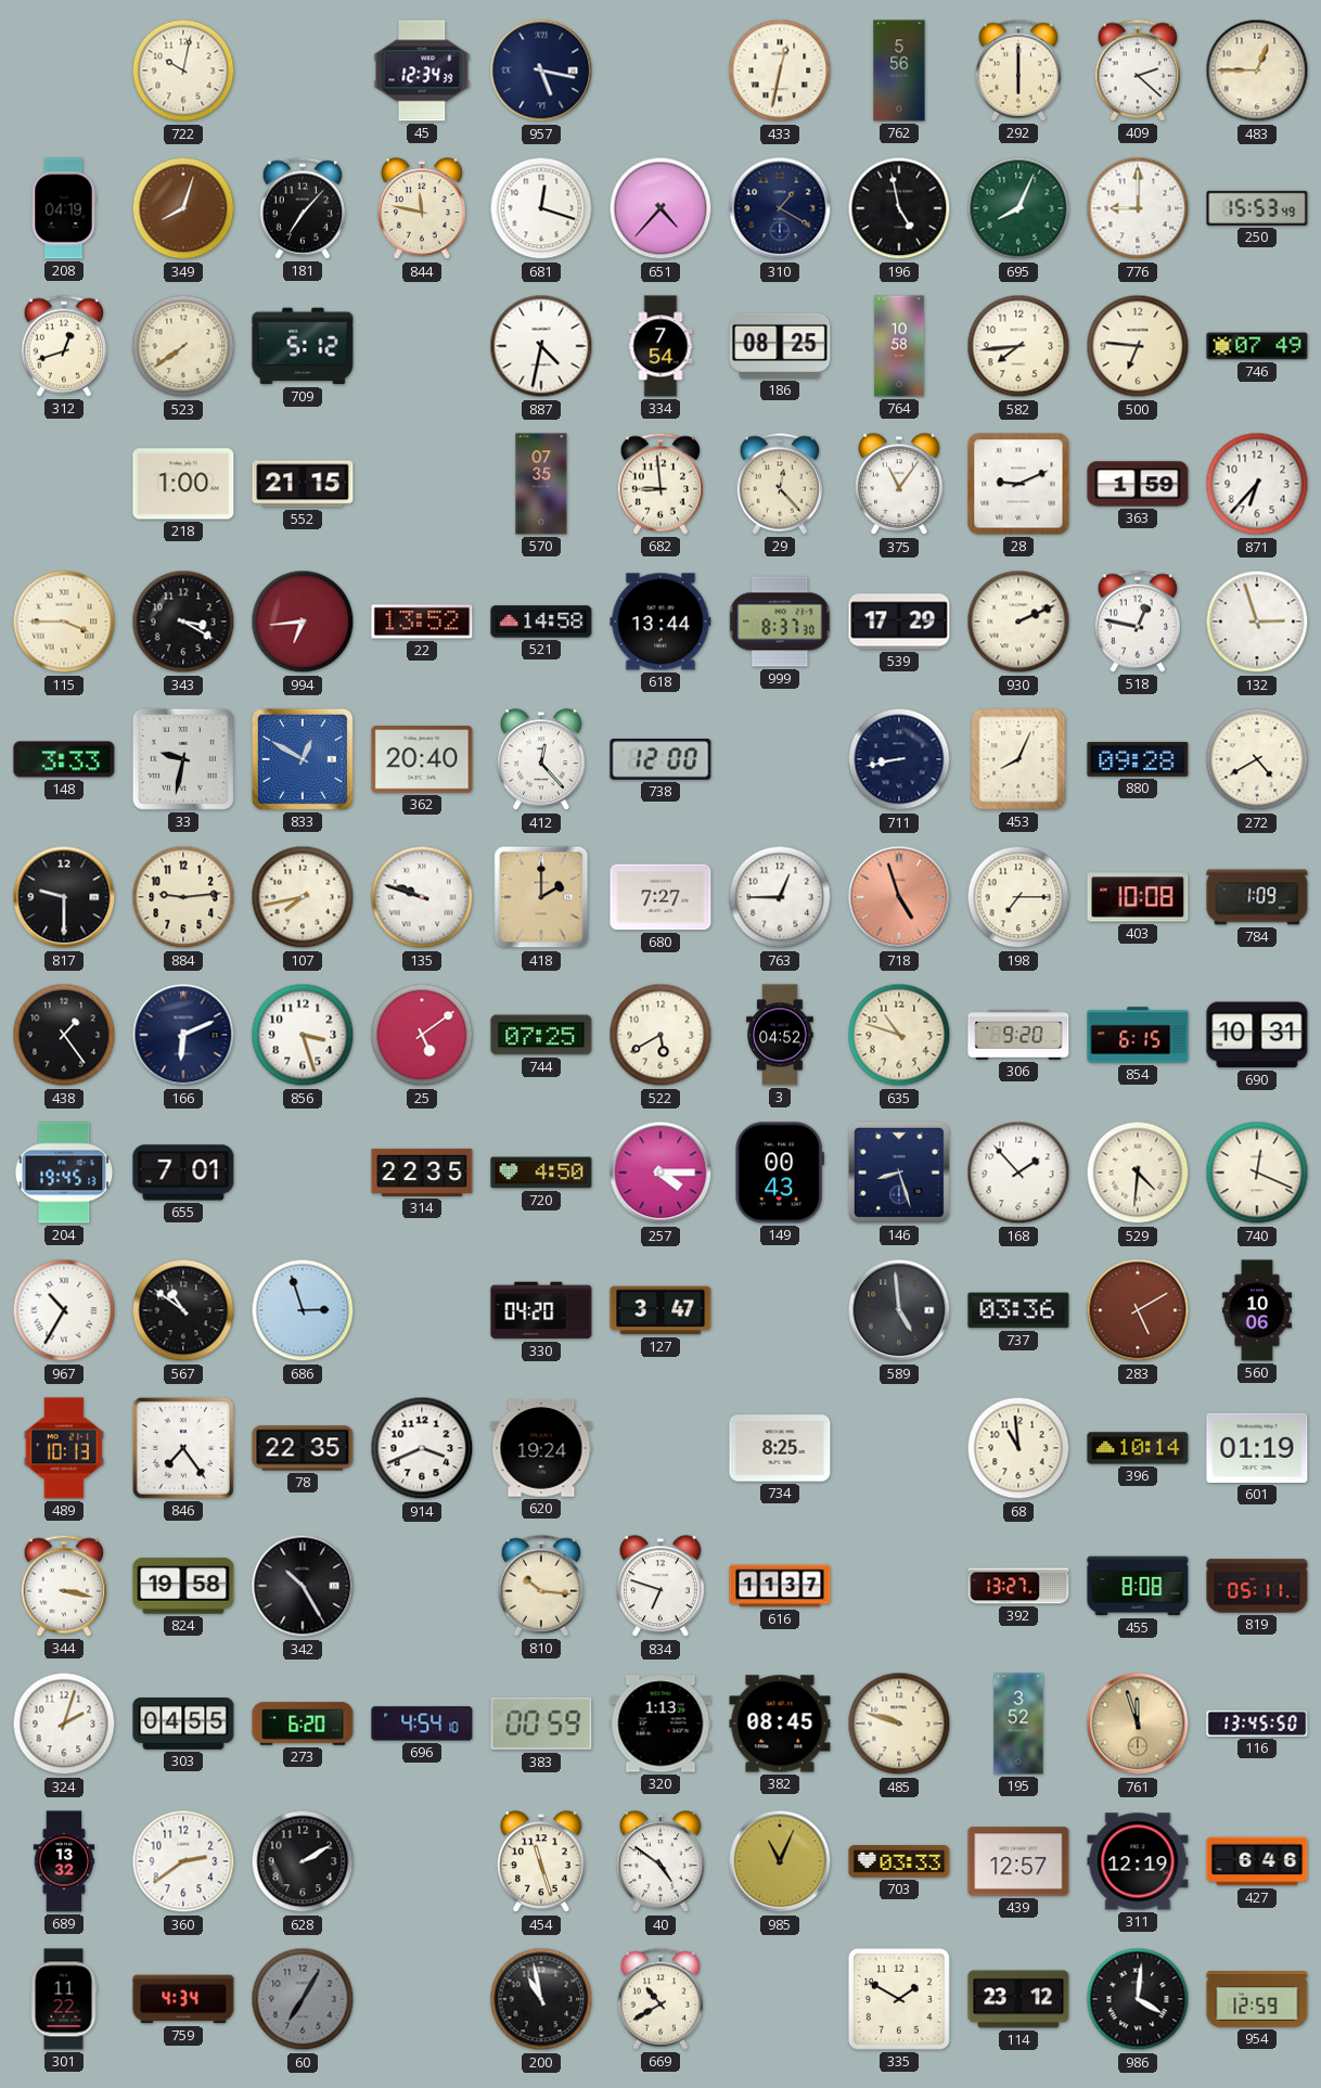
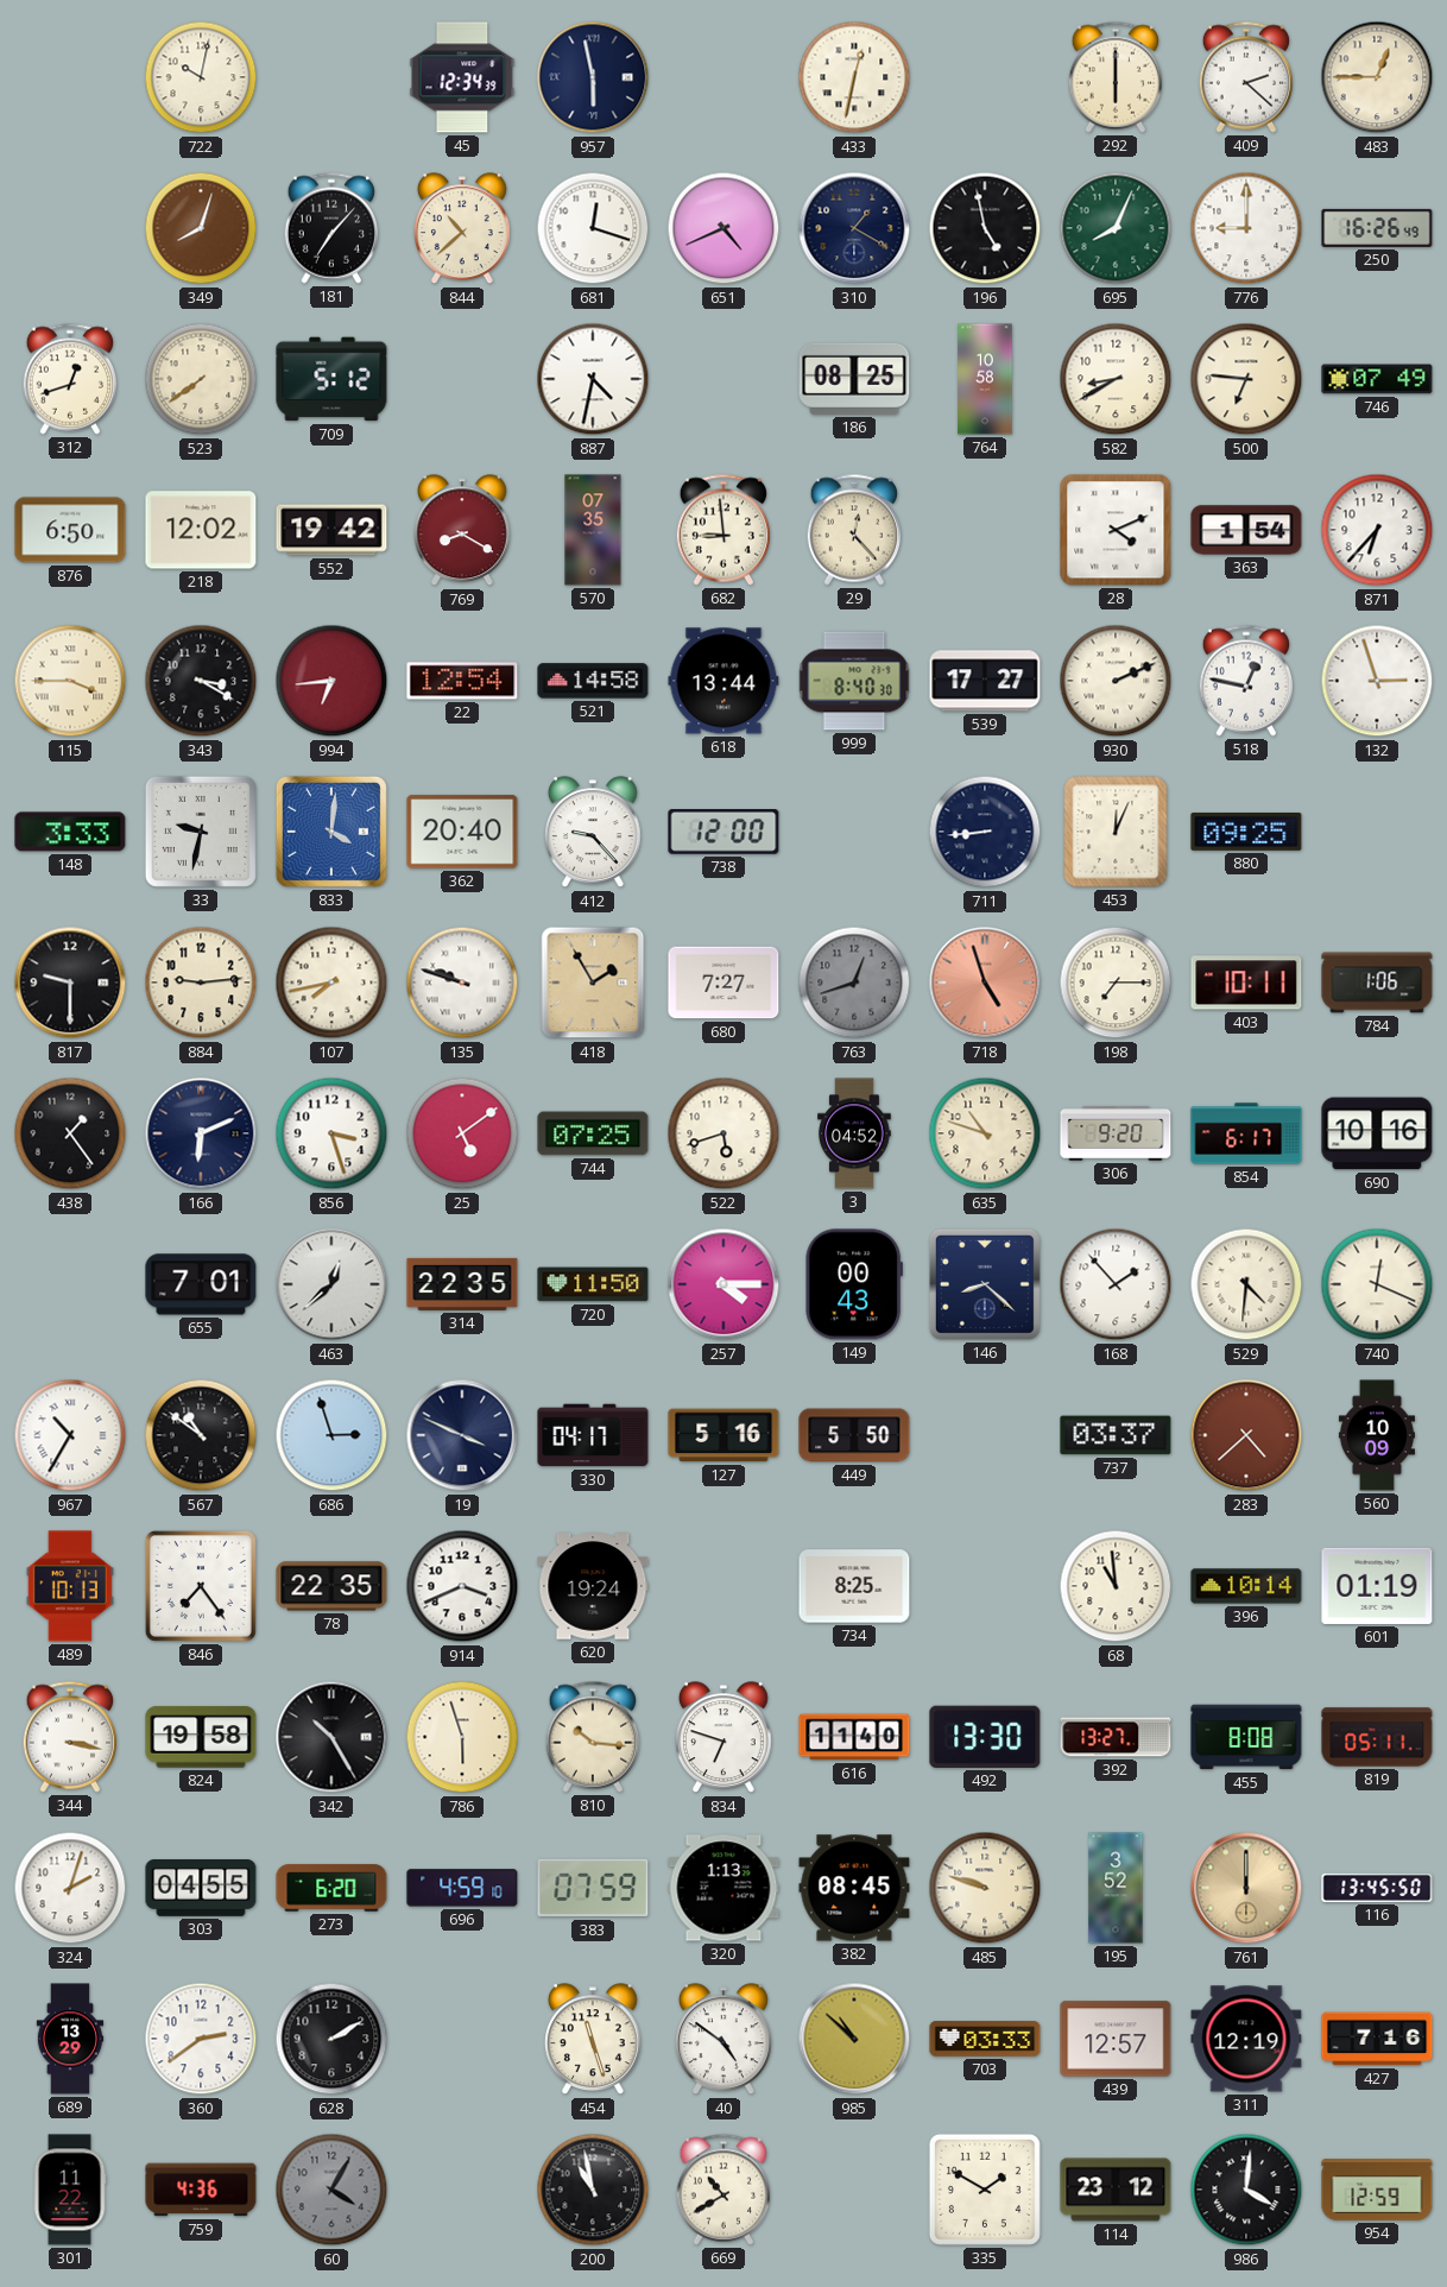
957: 5:17 -> 5:58 (593, 77)
762: 5:56 -> none (899, 71)
208: 04:19 -> none (64, 208)
844: 11:47 -> 10:38 (462, 229)
651: 4:37 -> 4:41 (723, 228)
250: 15:53 -> 16:26 (1377, 228)
334: 7:54 -> none (660, 346)
582: 7:44 -> 8:40 (1116, 379)
876: none -> 6:50 (70, 530)
218: 1:00 -> 12:02 (201, 530)
552: 21:15 -> 19:42 (331, 530)
769: none -> 8:20 (462, 531)
375: 11:06 -> none (899, 485)
28: 9:11 -> 4:11 (1116, 530)
363: 1:59 -> 1:54 (1246, 530)
22: 13:52 -> 12:54 (462, 681)
999: 8:37 -> 8:40 (854, 681)
539: 17:29 -> 17:27 (985, 681)
833: 12:50 -> 4:01 (331, 832)
412: 12:23 -> 9:23 (593, 833)
711: 8:43 -> 8:44 (985, 832)
453: 8:04 -> 12:04 (1116, 832)
880: 09:28 -> 09:25 (1246, 832)
272: 4:40 -> none (1257, 759)
418: 2:00 -> 1:55 (593, 983)
763: 12:45 -> 12:42 (854, 983)
763 dial: white -> grey (854, 983)
403: 10:08 -> 10:11 (1246, 983)
784: 1:09 -> 1:06 (1377, 983)
522: 5:40 -> 5:42 (723, 1133)
854: 6:15 -> 6:17 (1246, 1133)
690: 10:31 -> 10:16 (1377, 1133)
204: 19:45 -> none (64, 1173)
463: none -> 12:38 (331, 1284)
720: 4:50 -> 11:50 (593, 1284)
146: 8:27 -> 8:22 (985, 1284)
19: none -> 3:49 (462, 1435)
330: 04:20 -> 04:17 (593, 1435)
127: 3:47 -> 5:16 (723, 1435)
449: none -> 5:50 (854, 1435)
589: 4:59 -> none (899, 1310)
737: 03:36 -> 03:37 (1116, 1435)
283: 5:10 -> 4:38 (1246, 1435)
560: 10:06 -> 10:09 (1377, 1435)
786: none -> 5:57 (462, 1737)
616: 11:37 -> 11:40 (854, 1737)
492: none -> 13:30 (985, 1737)
696: 4:54 -> 4:59 (462, 1888)
383: 00:59 -> 07:59 (593, 1888)
761: 11:57 -> 12:00 (1246, 1888)
689: 13:32 -> 13:29 (70, 2039)
985: 11:04 -> 10:52 (854, 2039)
427: 6:46 -> 7:16 (1377, 2039)
759: 4:34 -> 4:36 (201, 2190)
60: 7:05 -> 4:05 (331, 2190)
